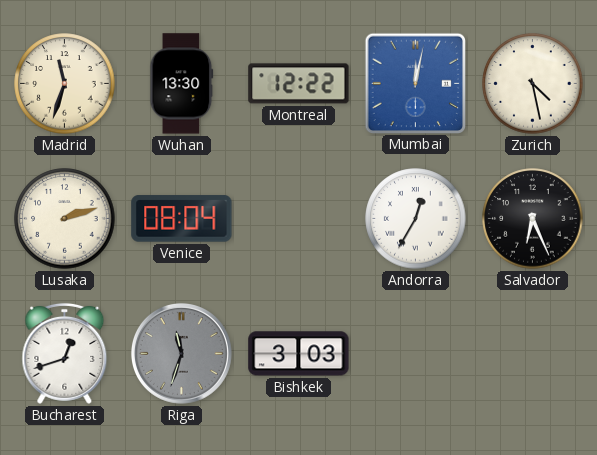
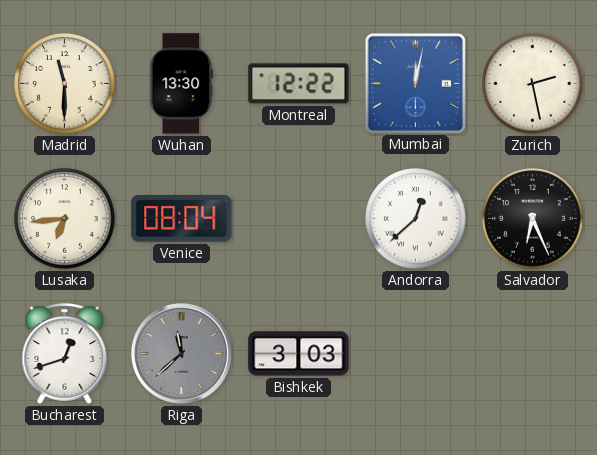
Madrid: 11:33 -> 11:30 (65, 84)
Zurich: 4:28 -> 2:28 (533, 84)
Lusaka: 2:12 -> 6:44 (65, 219)
Andorra: 12:35 -> 12:38 (416, 219)
Riga: 11:33 -> 11:38 (181, 353)
